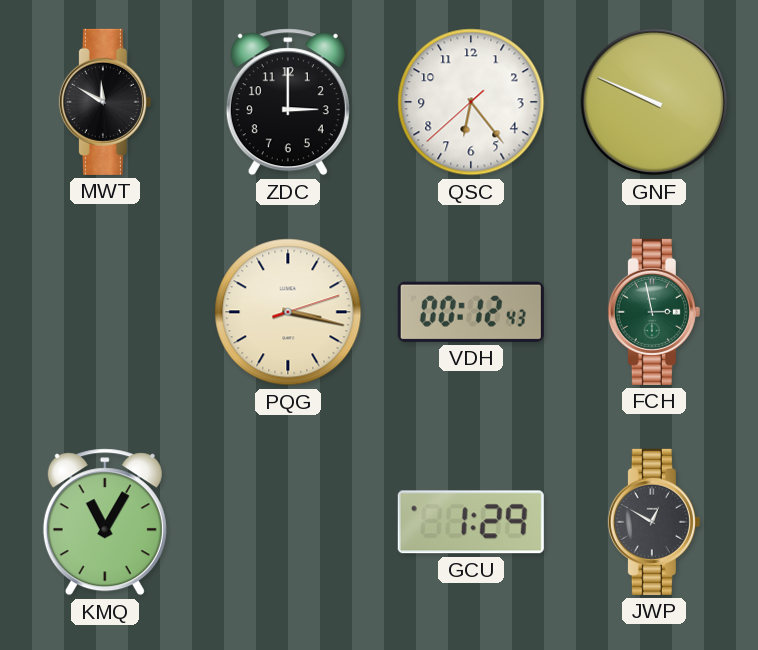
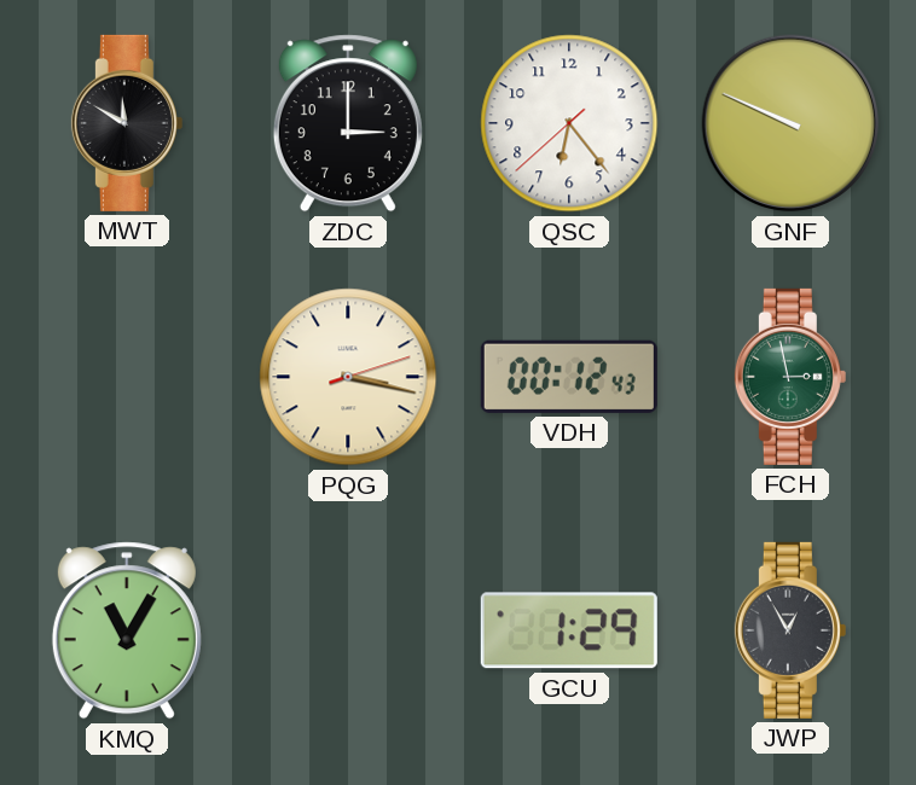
JWP: 12:50 -> 12:55 (790, 630)
